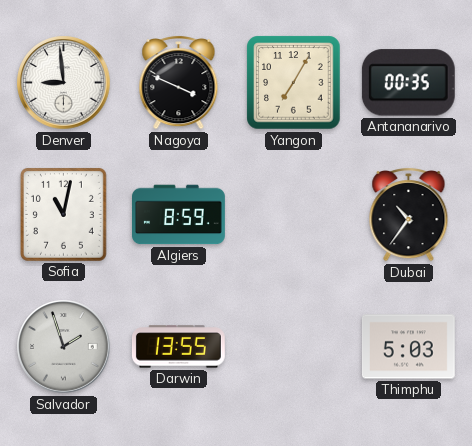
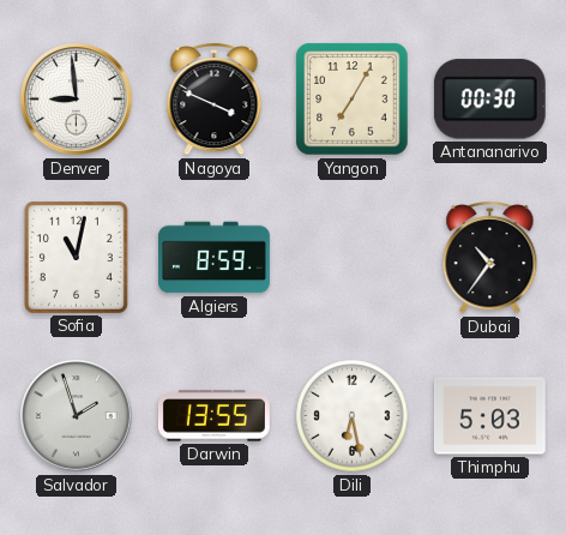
Antananarivo: 00:35 -> 00:30 (489, 100)
Dili: none -> 6:28 (353, 416)
